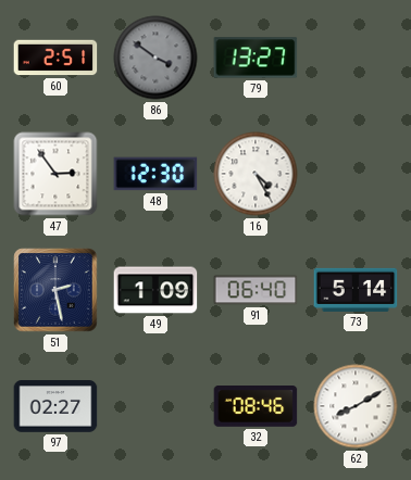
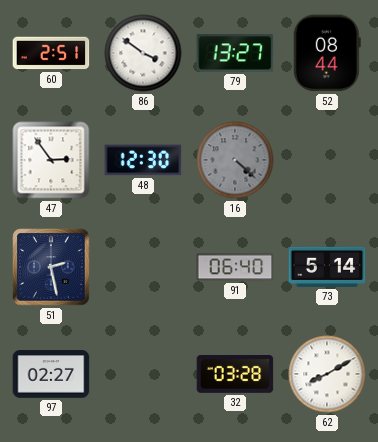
86 dial: grey -> white (143, 53)
52: none -> 08:44 (327, 53)
16: 4:25 -> 4:22 (235, 160)
16 dial: white -> grey (235, 160)
49: 1:09 -> none (155, 290)
32: 08:46 -> 03:28 (235, 375)
